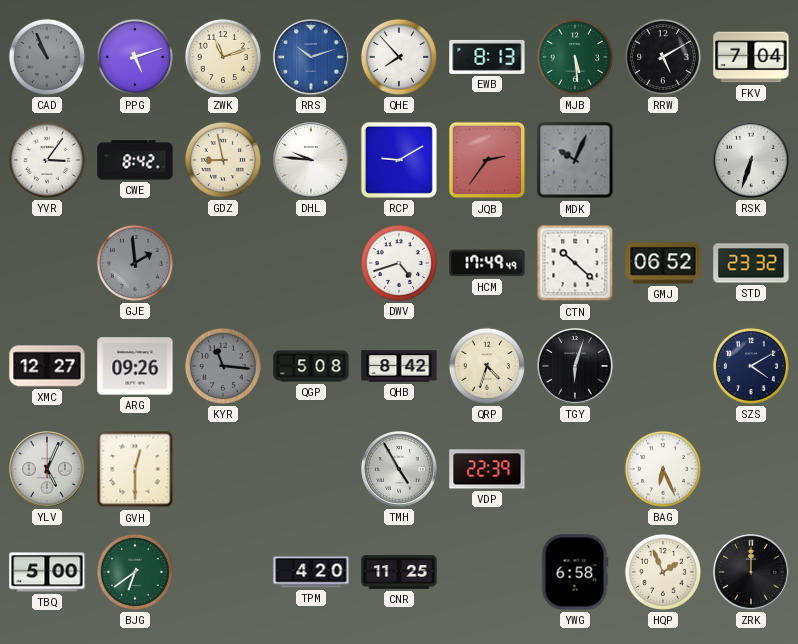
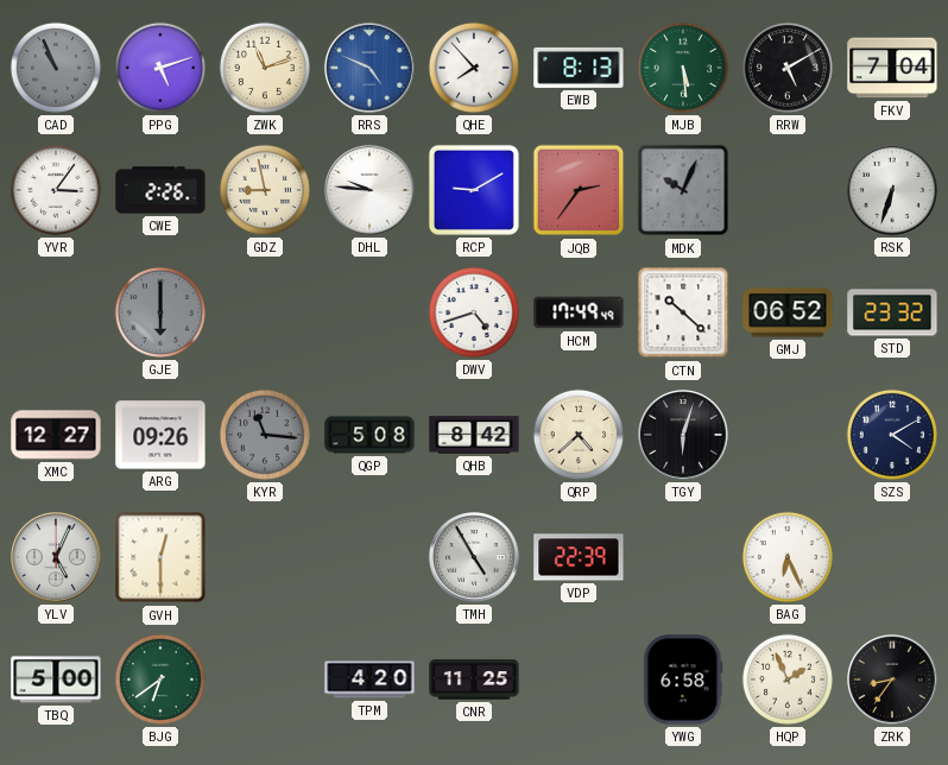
RRS: 10:12 -> 4:49 (369, 68)
CWE: 8:42 -> 2:26 (160, 190)
GJE: 1:59 -> 6:00 (160, 312)
QRP: 4:33 -> 4:38 (579, 435)
ZRK: 12:00 -> 8:36 (892, 679)
